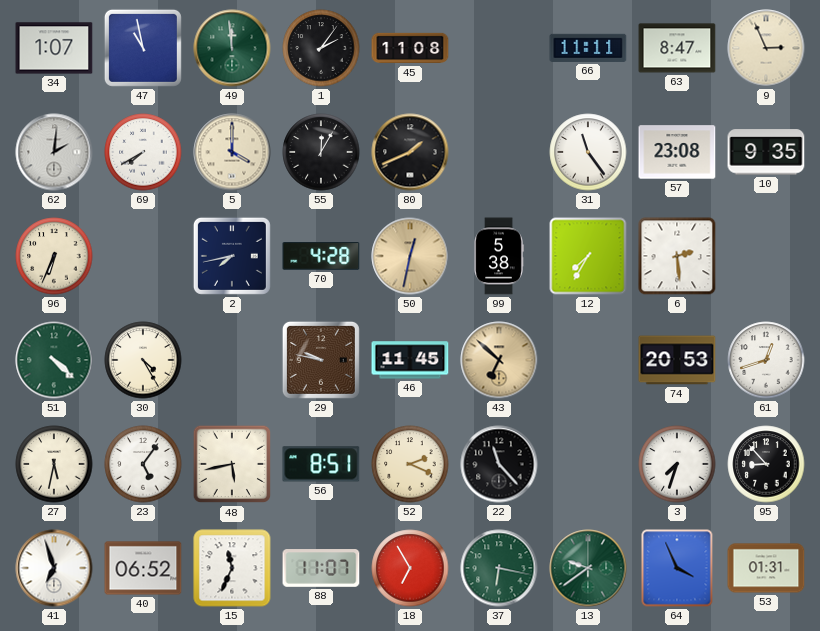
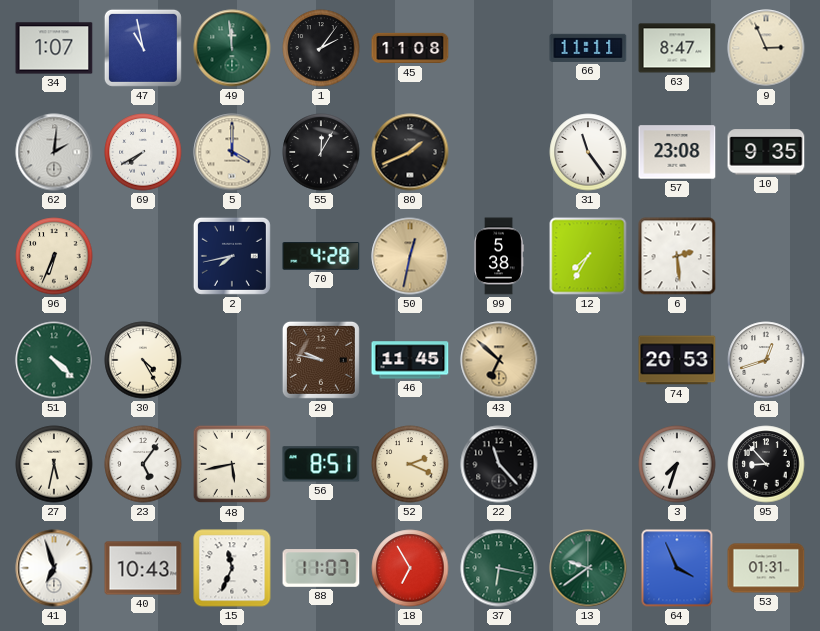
40: 06:52 -> 10:43 (143, 568)
